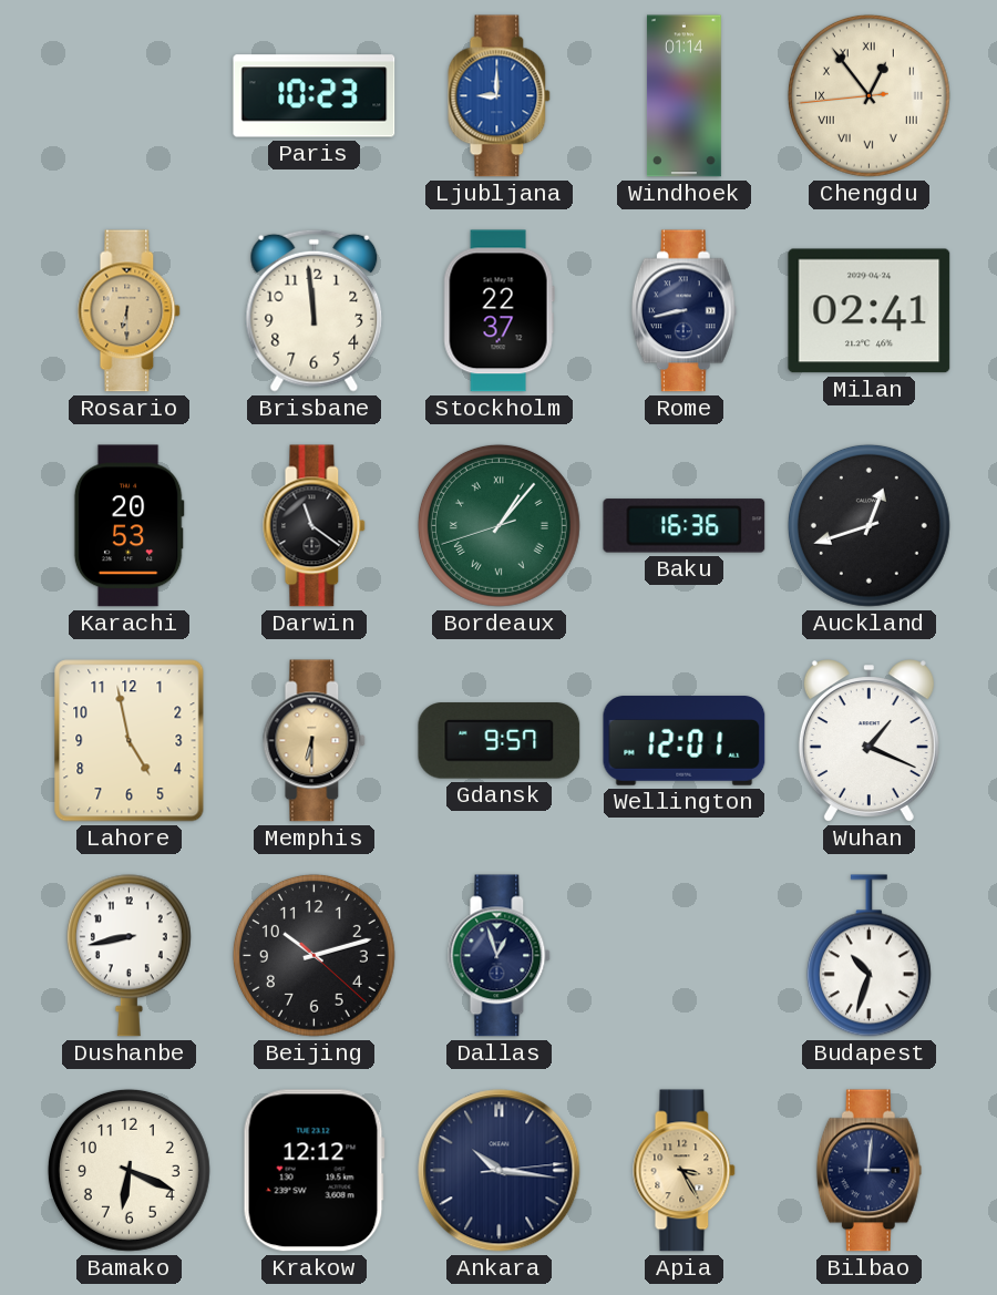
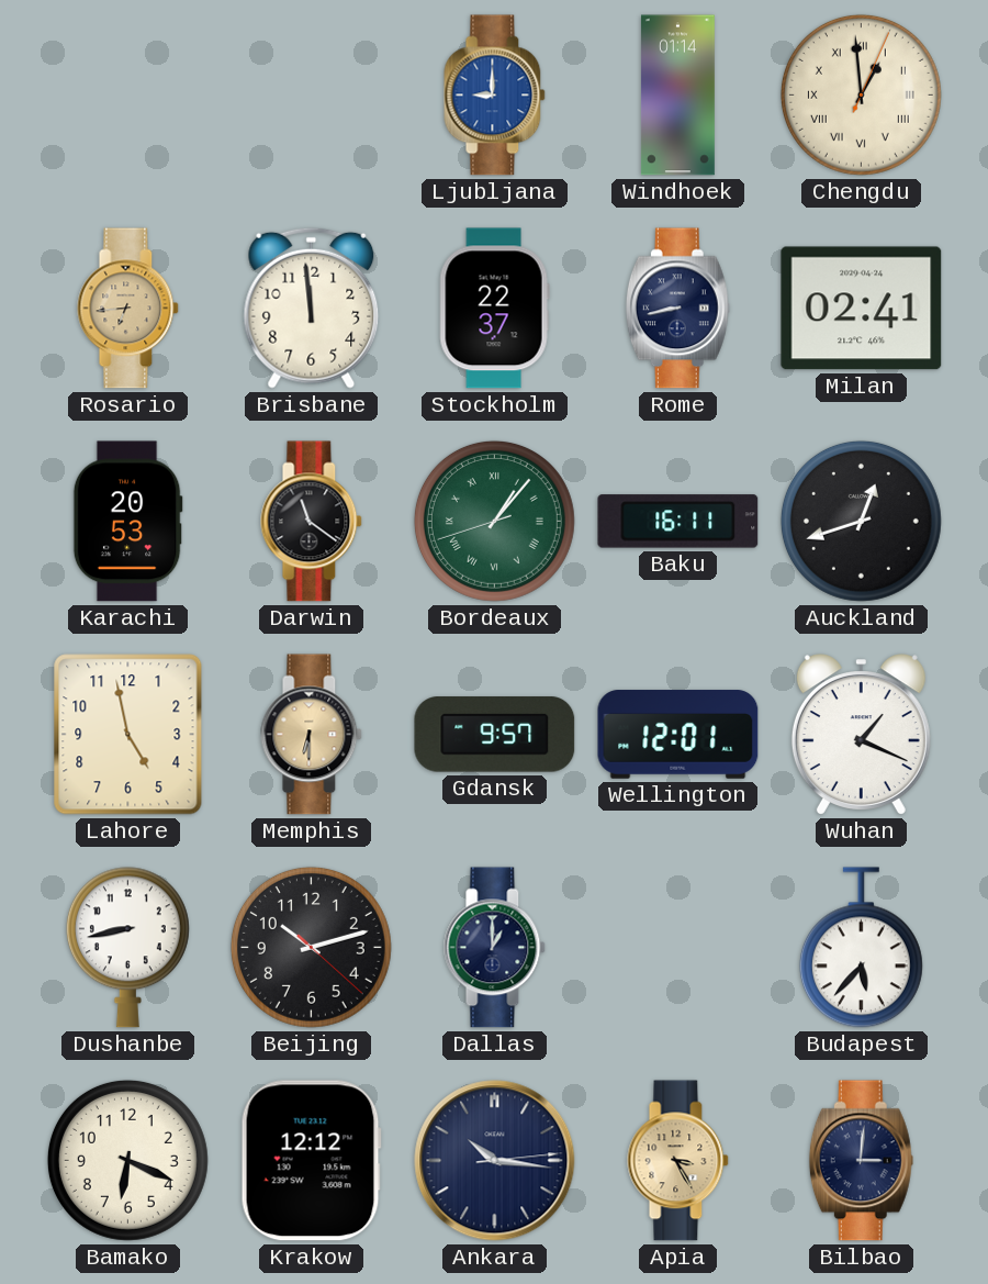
Paris: 10:23 -> none (315, 96)
Chengdu: 12:53 -> 12:59 (861, 94)
Rosario: 6:30 -> 6:44 (128, 309)
Baku: 16:36 -> 16:11 (678, 522)
Dallas: 12:57 -> 1:00 (495, 948)
Budapest: 10:33 -> 5:37 (861, 948)
